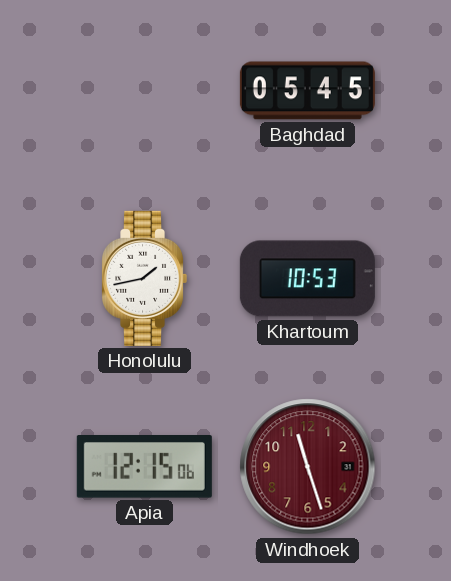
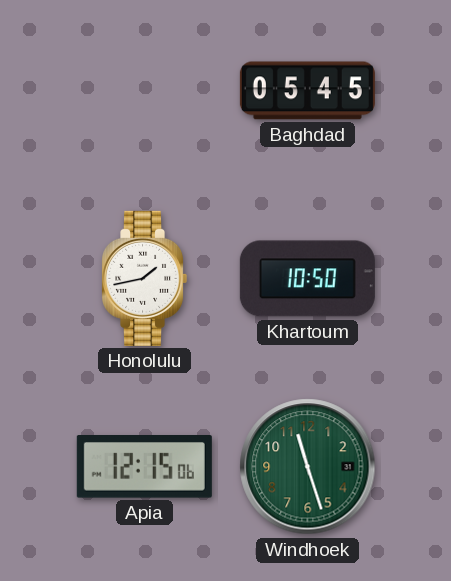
Khartoum: 10:53 -> 10:50 (307, 279)
Windhoek dial: burgundy -> green (308, 467)
